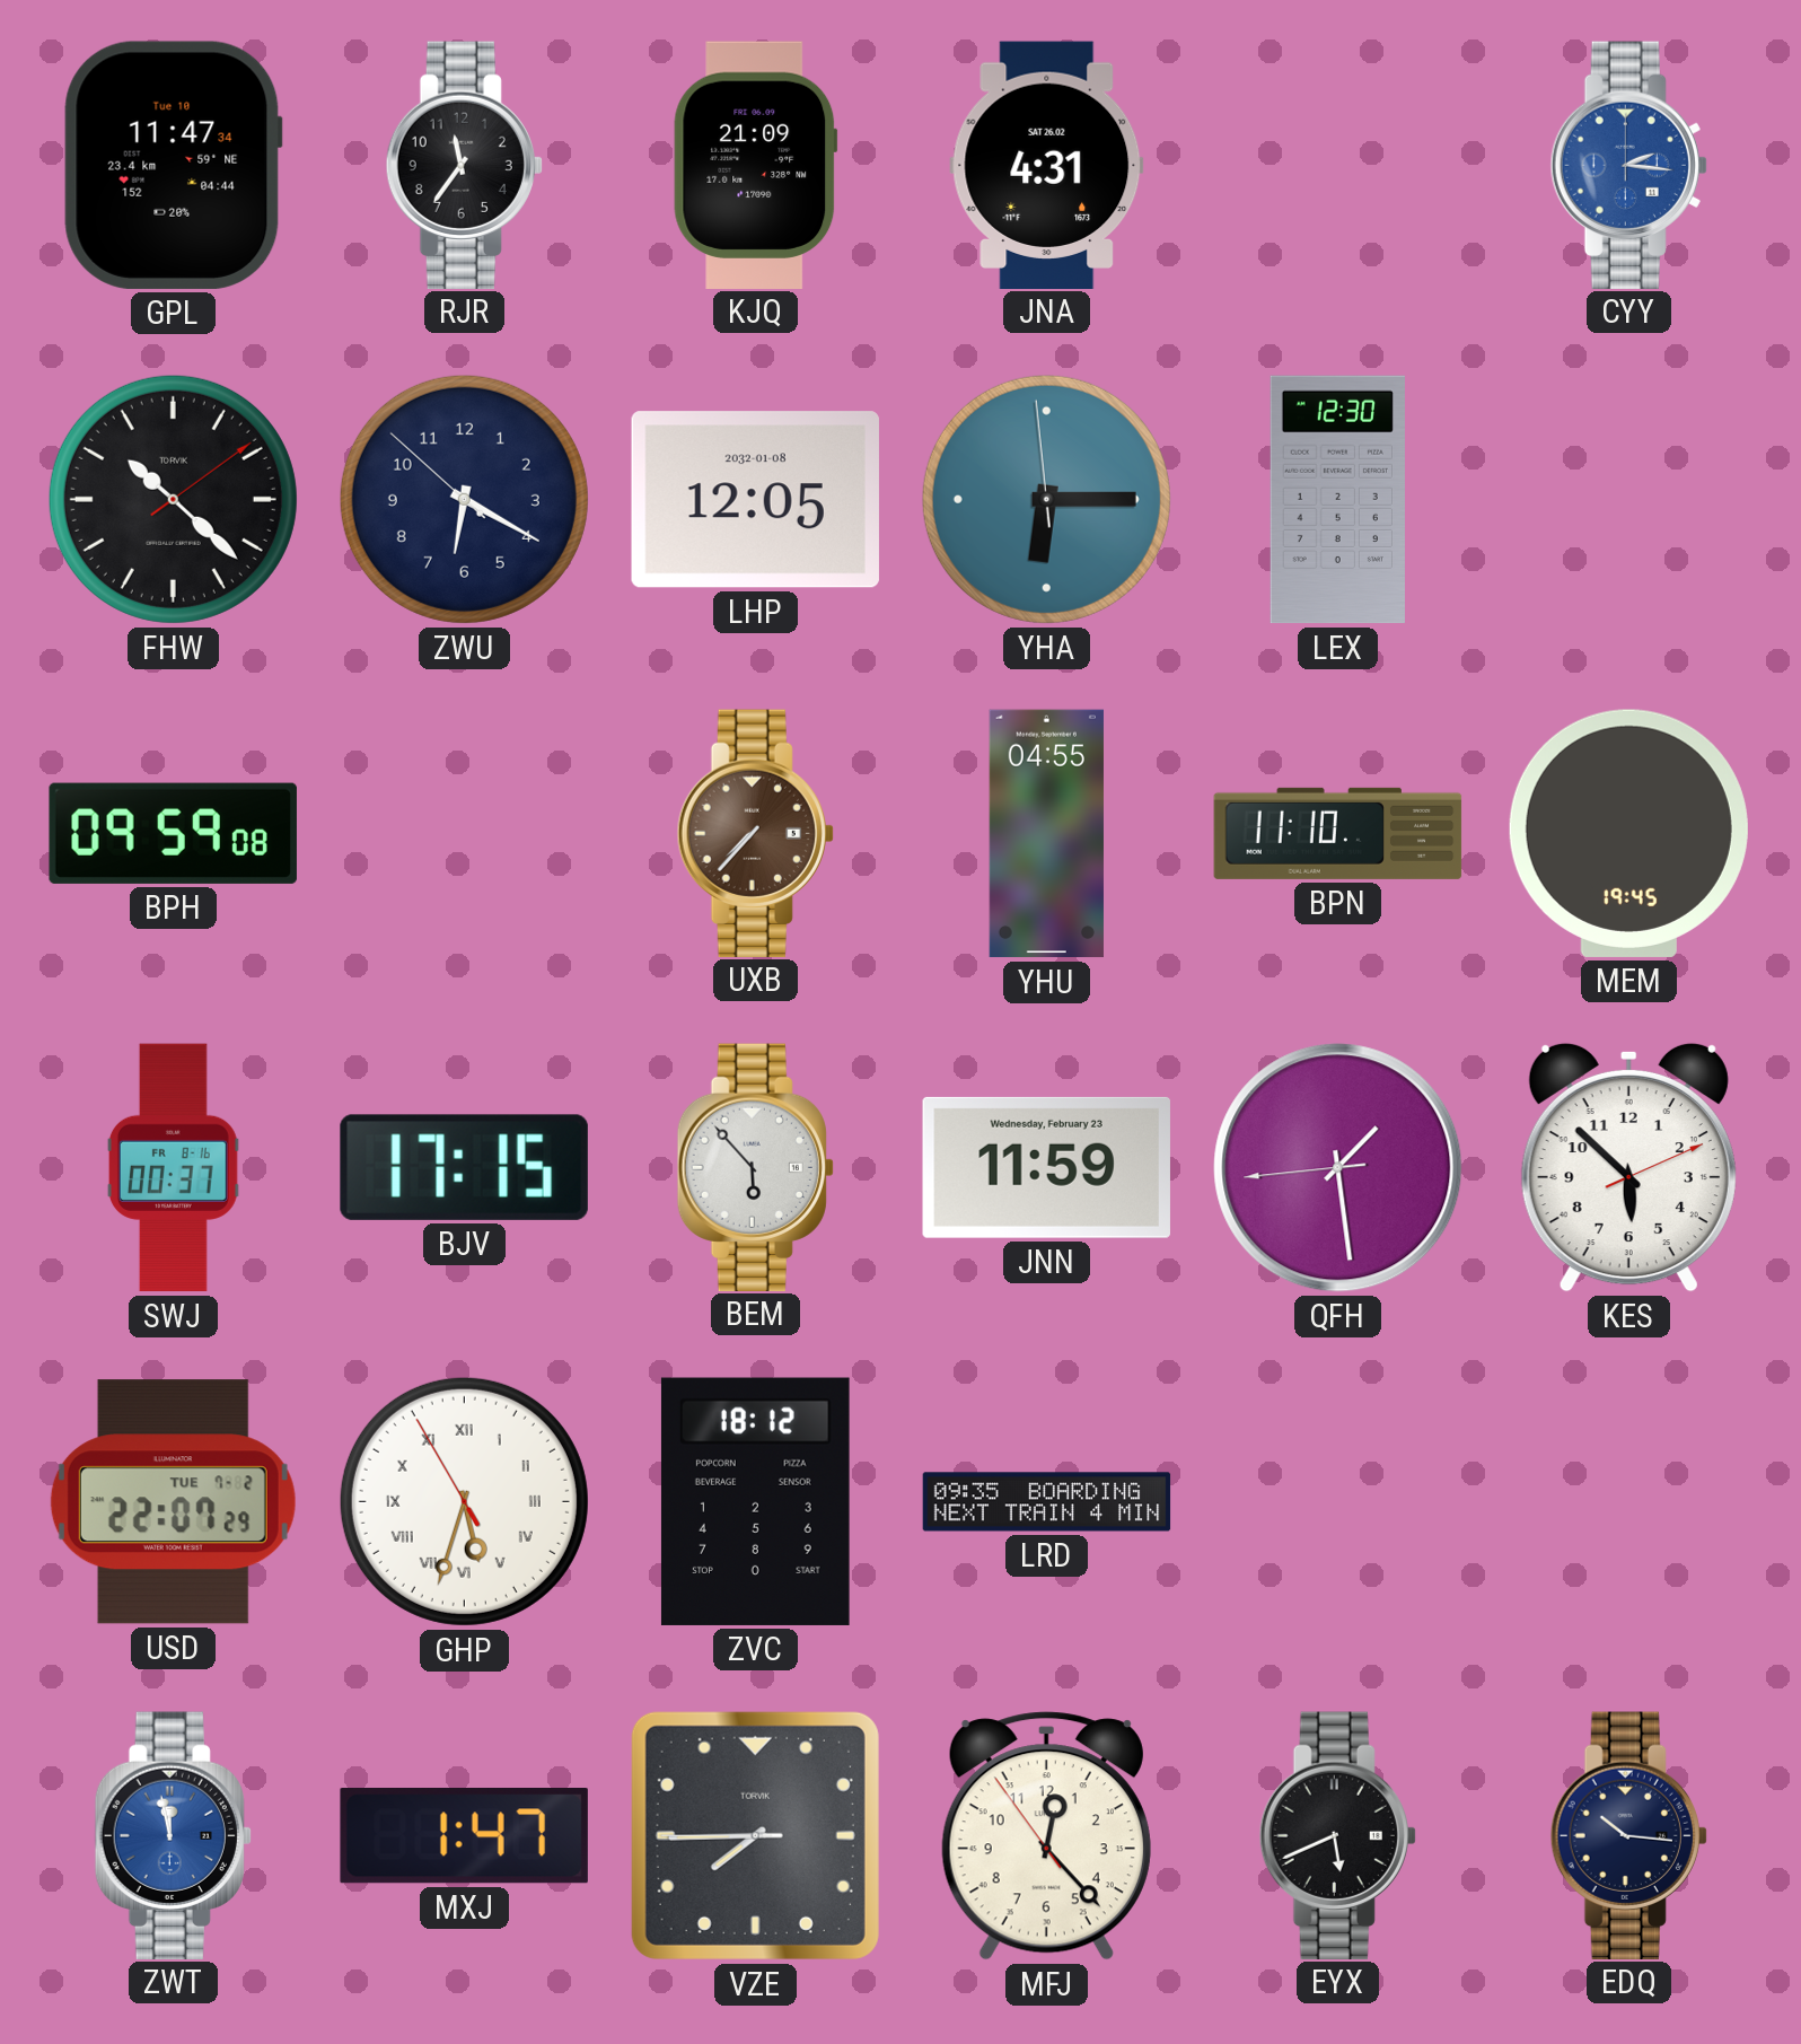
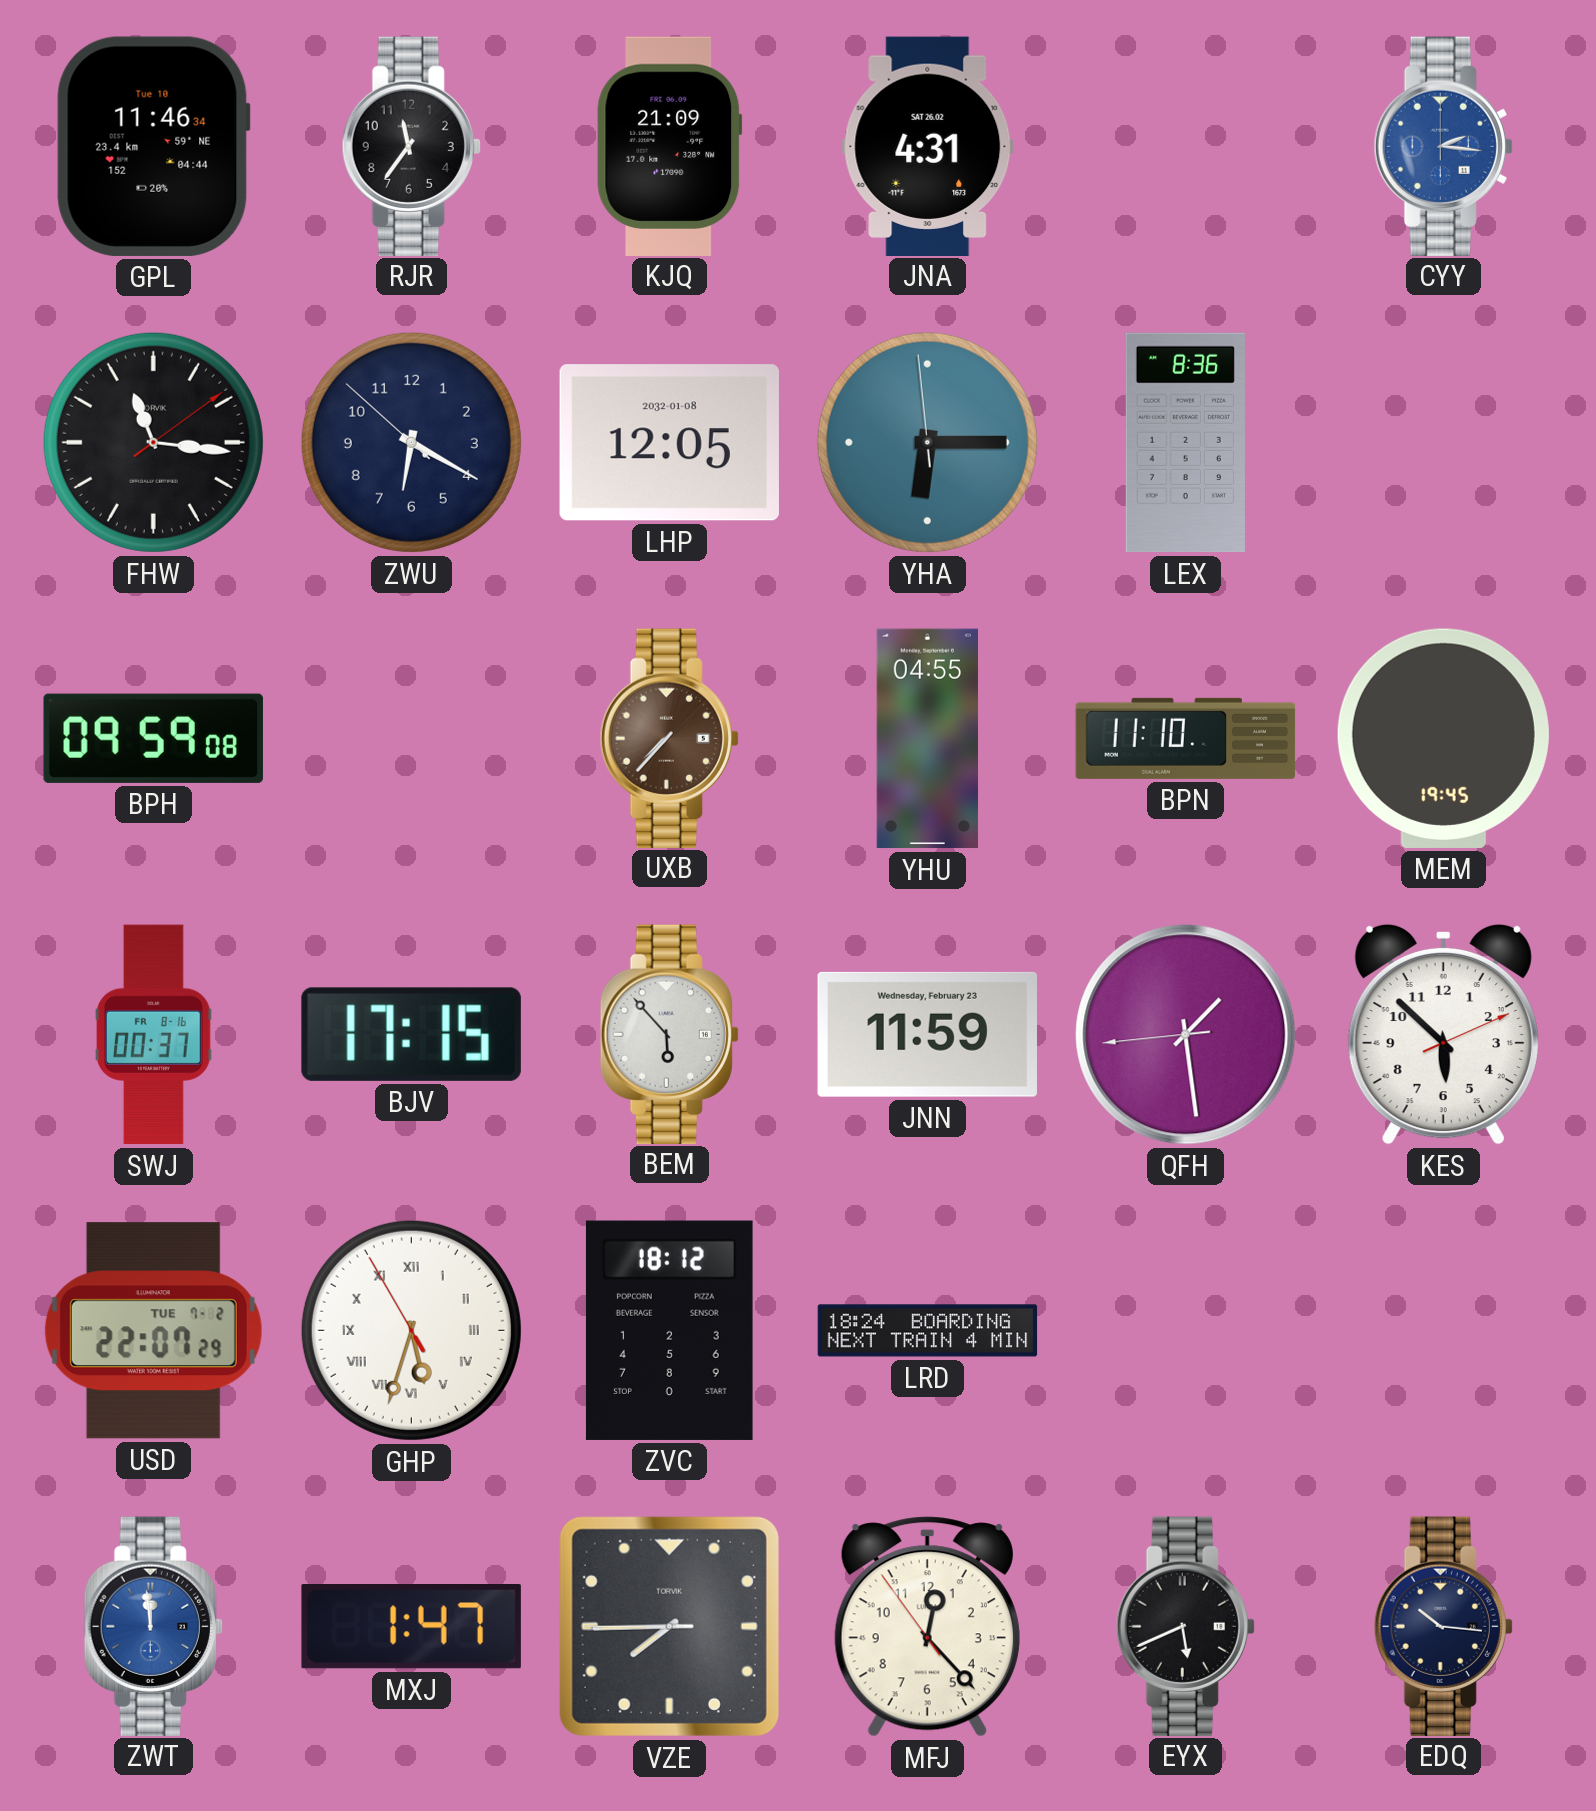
GPL: 11:47 -> 11:46 (153, 146)
FHW: 10:22 -> 11:16 (153, 442)
LEX: 12:30 -> 8:36 (1185, 443)
LRD: 09:35 -> 18:24 (928, 1331)
ZWT: 11:58 -> 11:59 (153, 1626)
